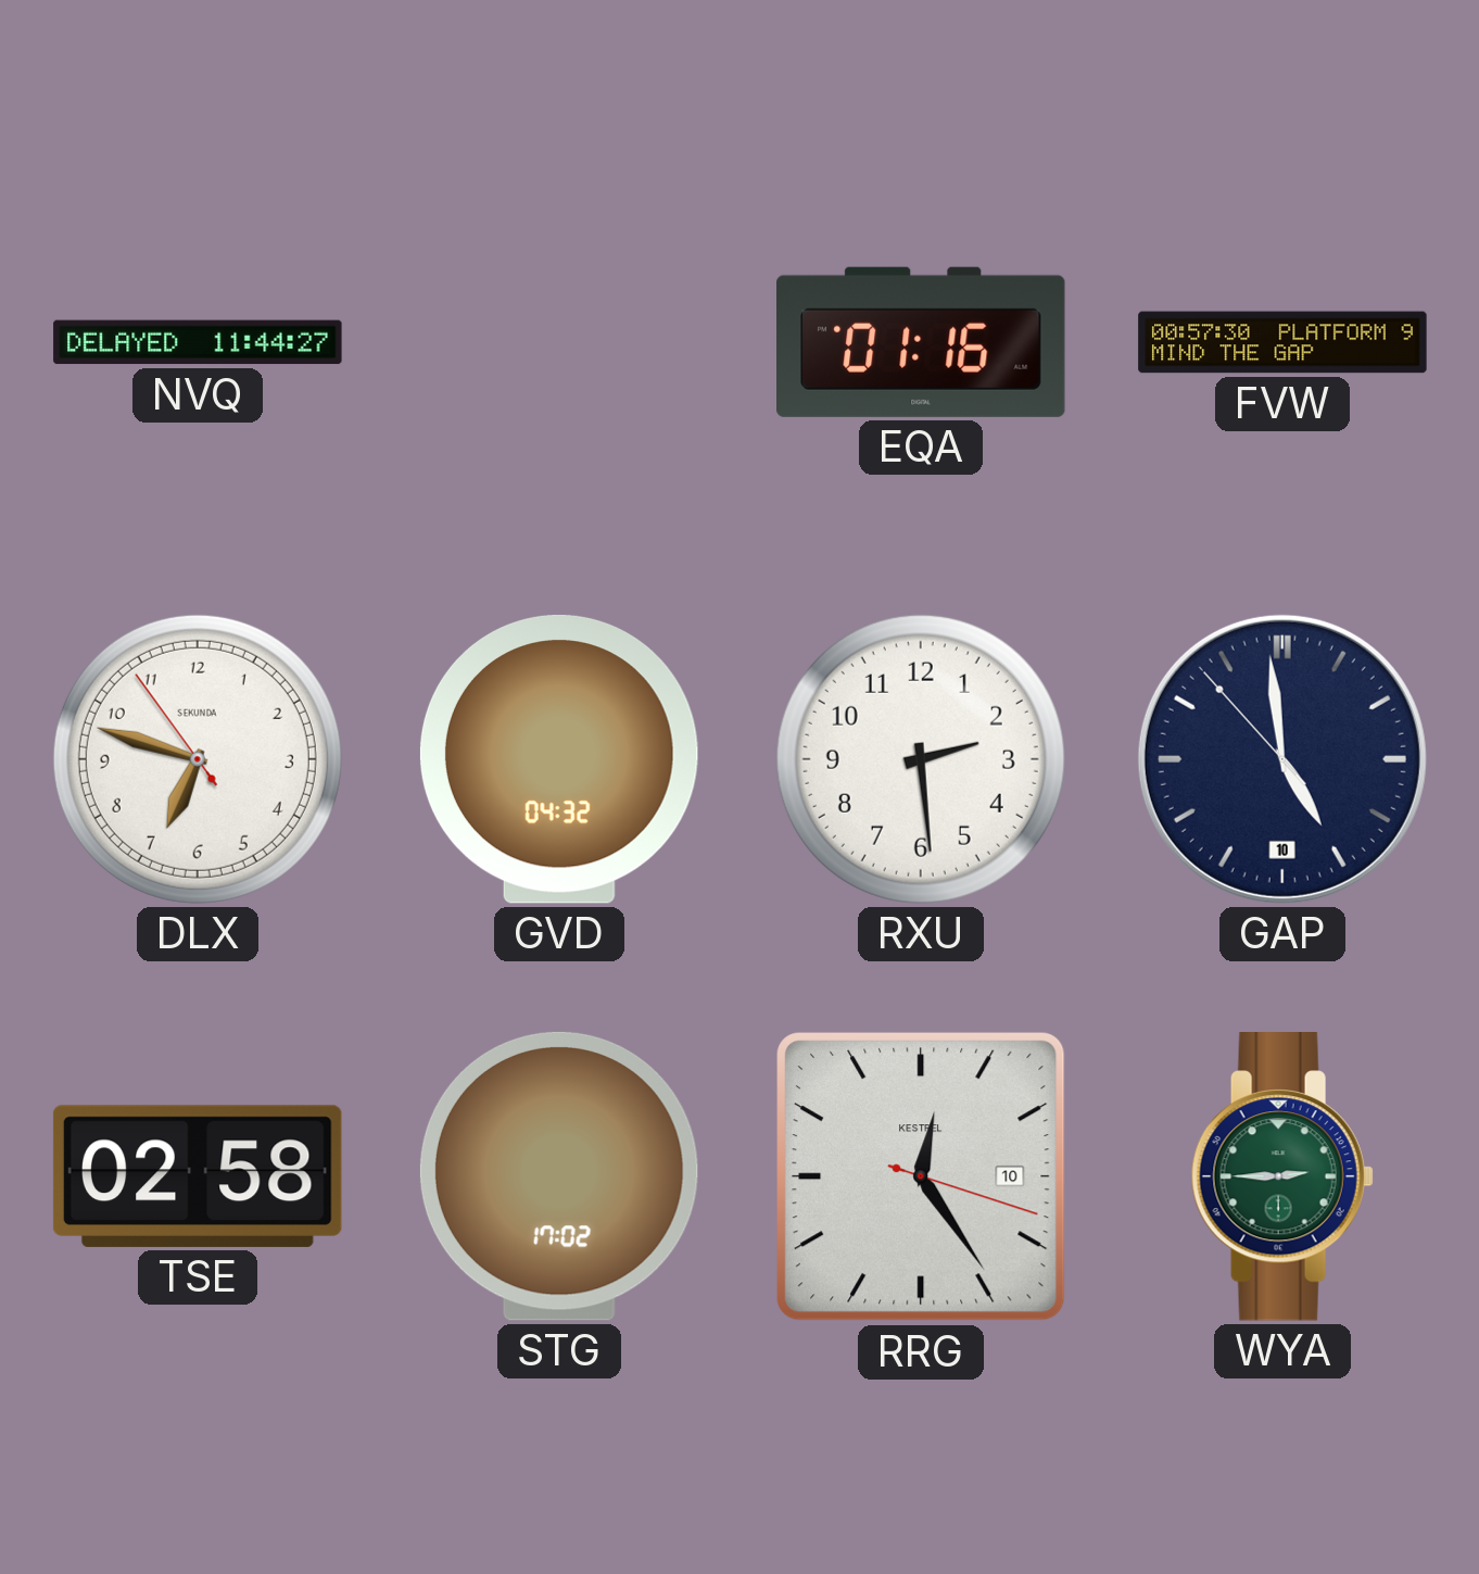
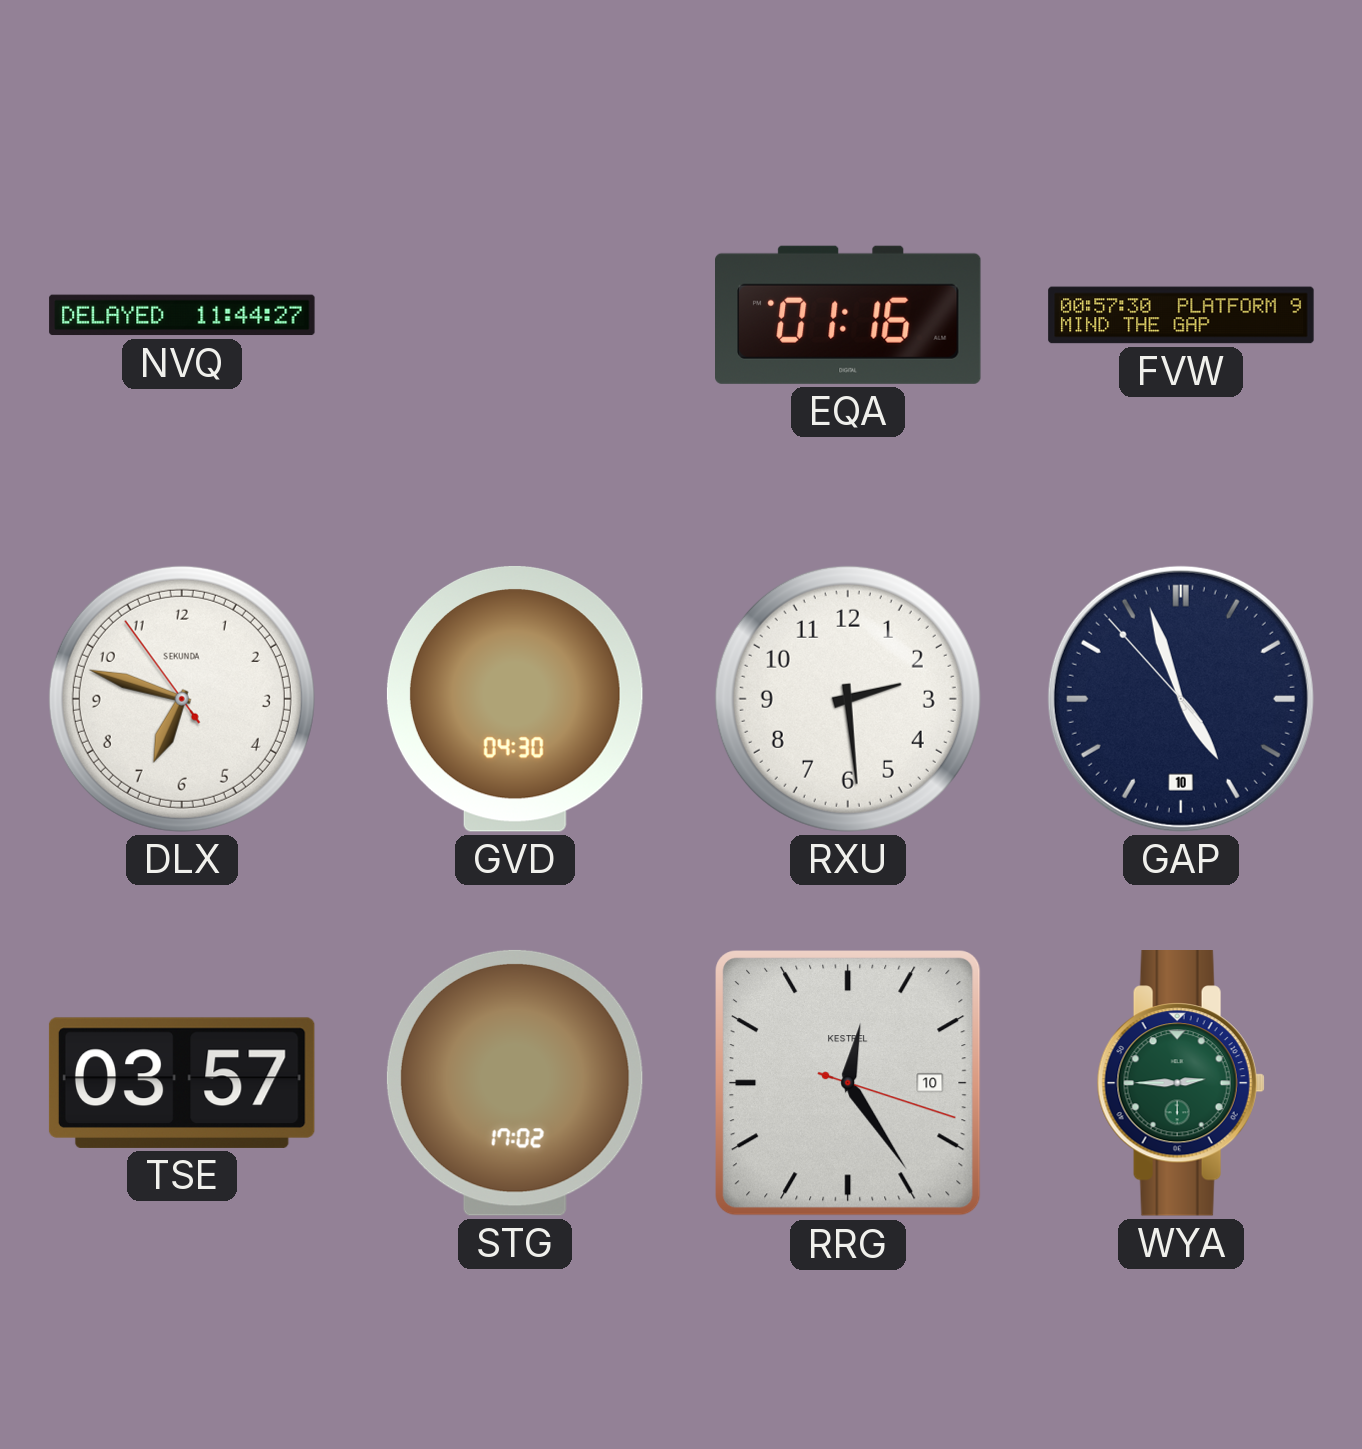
GVD: 04:32 -> 04:30 (515, 699)
GAP: 4:58 -> 4:56 (1181, 699)
TSE: 02:58 -> 03:57 (182, 1083)
